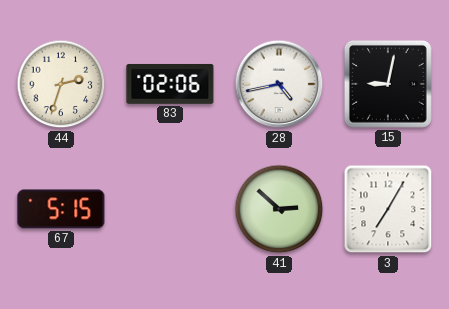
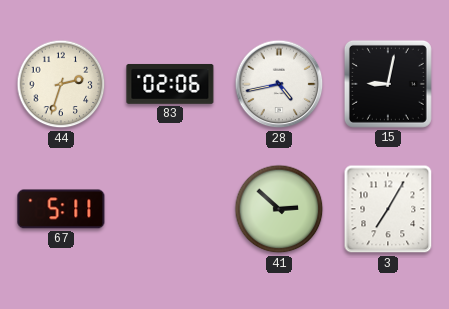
67: 5:15 -> 5:11 (61, 209)
